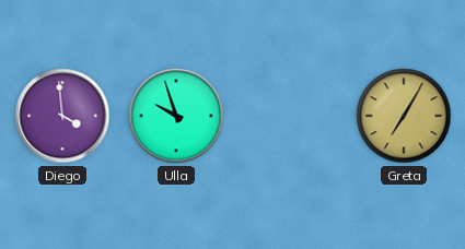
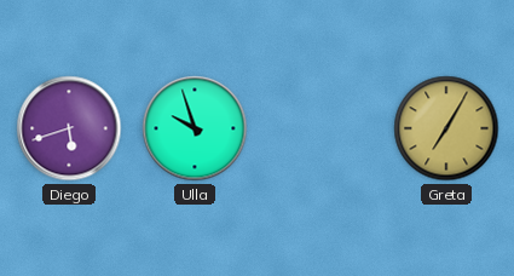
Diego: 3:59 -> 5:42 (69, 128)
